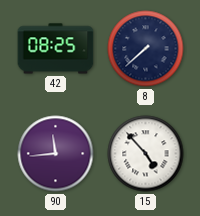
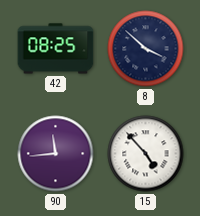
8: 7:38 -> 3:52 (146, 49)
